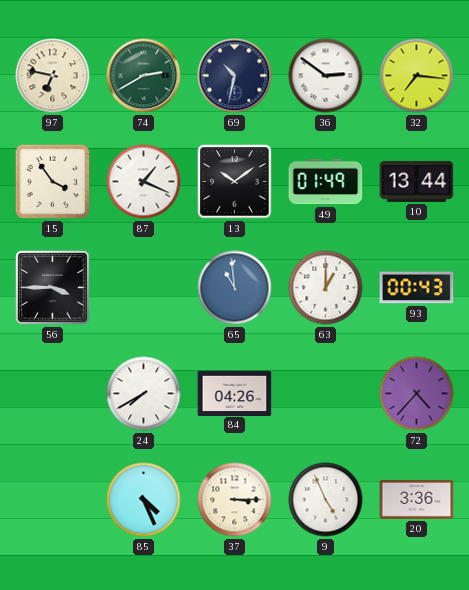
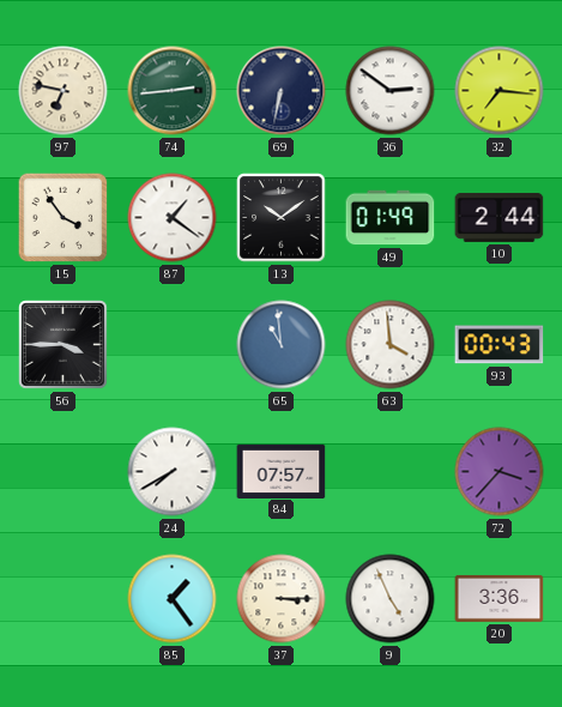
74: 2:40 -> 2:44 (173, 91)
69: 10:32 -> 6:32 (282, 91)
87: 1:19 -> 1:21 (173, 218)
10: 13:44 -> 2:44 (500, 217)
63: 1:00 -> 3:59 (391, 345)
84: 04:26 -> 07:57 (282, 471)
72: 4:37 -> 3:37 (500, 472)
85: 4:26 -> 1:24 (173, 599)
